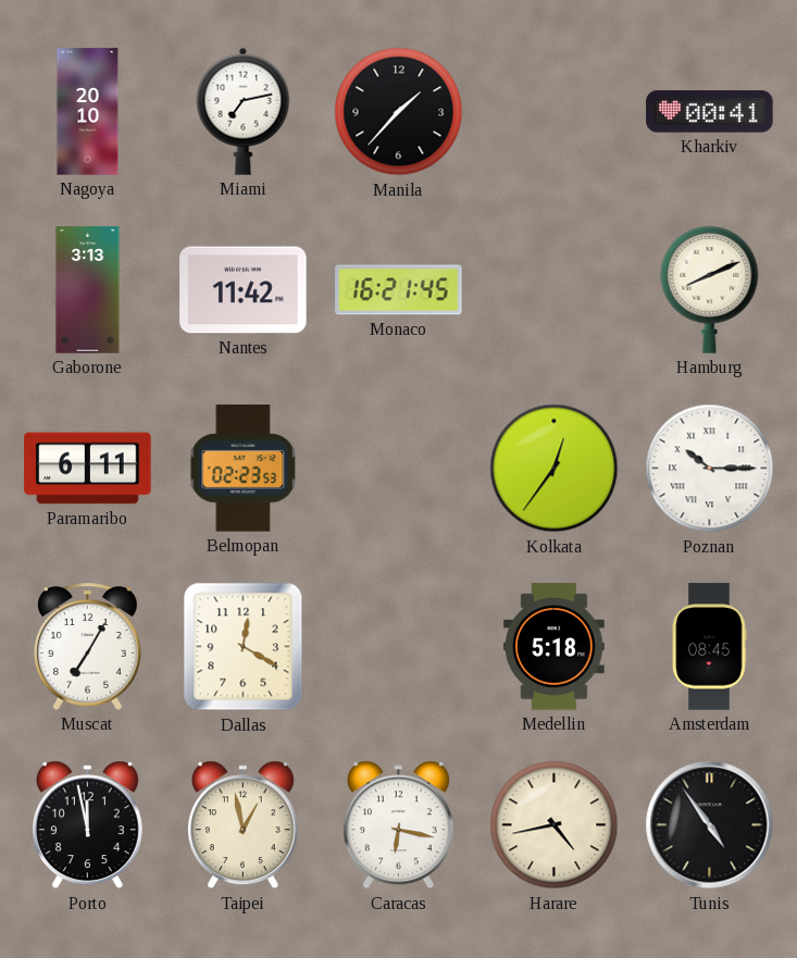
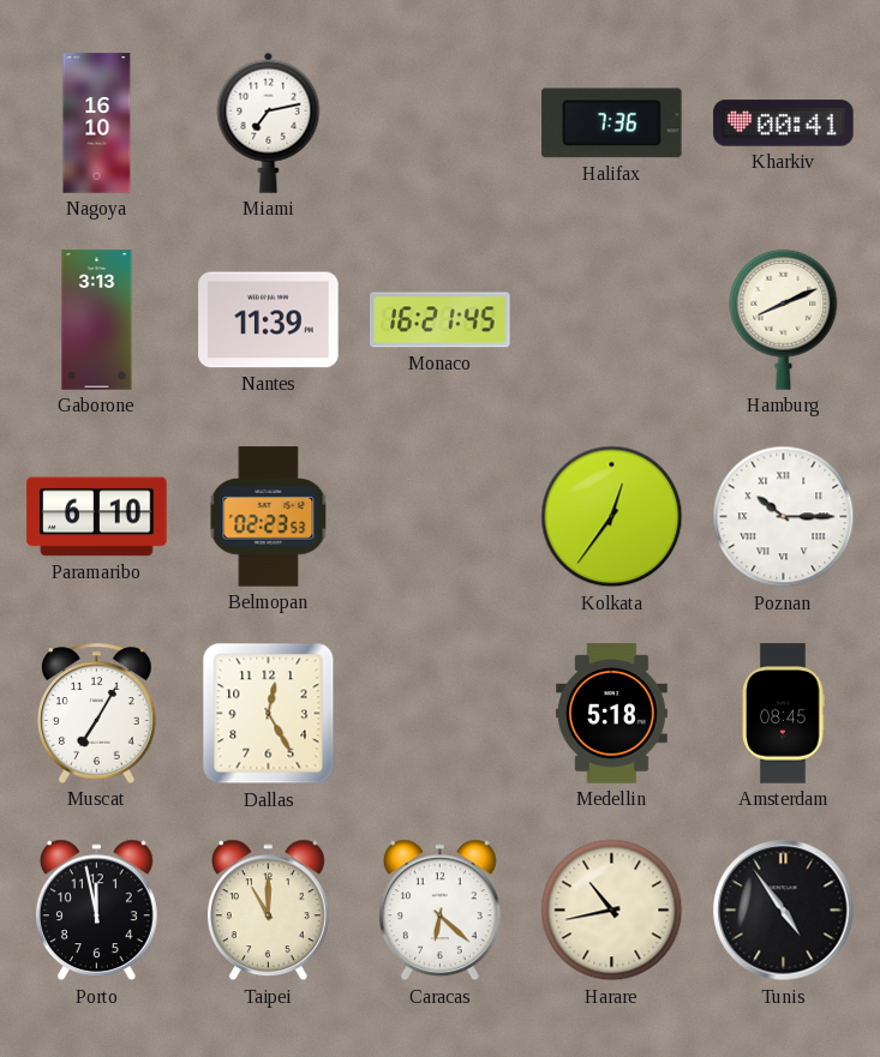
Nagoya: 20:10 -> 16:10 (97, 124)
Manila: 1:37 -> none (399, 112)
Halifax: none -> 7:36 (612, 124)
Nantes: 11:42 -> 11:39 (269, 320)
Paramaribo: 6:11 -> 6:10 (97, 517)
Dallas: 12:20 -> 12:25 (269, 714)
Taipei: 12:58 -> 11:00 (268, 911)
Caracas: 6:17 -> 6:22 (439, 911)
Harare: 4:43 -> 10:43 (612, 911)
